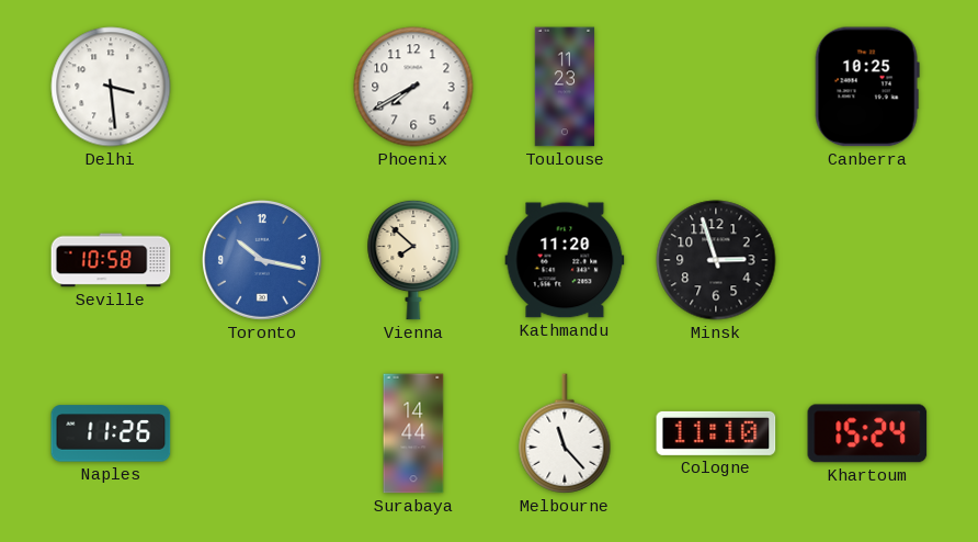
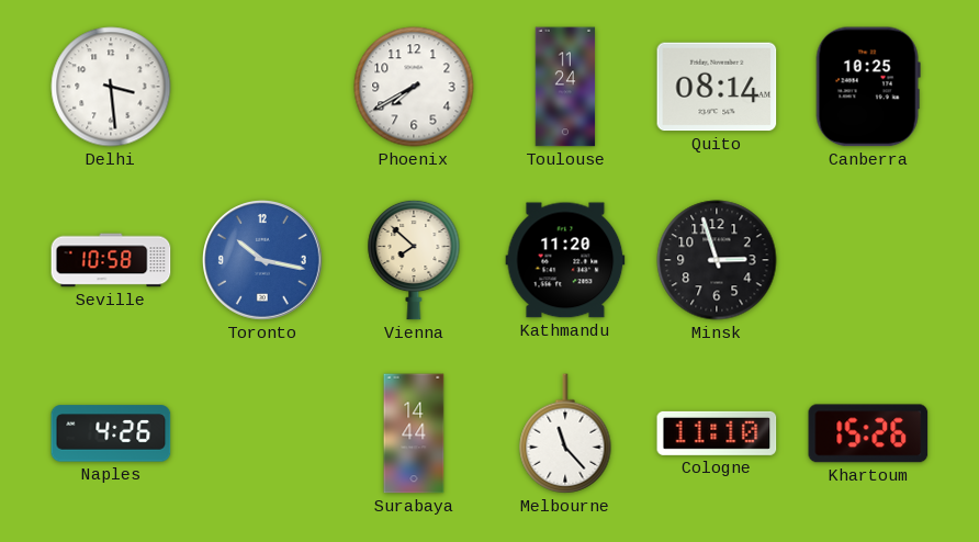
Toulouse: 11:23 -> 11:24 (565, 87)
Quito: none -> 08:14 (717, 87)
Naples: 11:26 -> 4:26 (111, 433)
Khartoum: 15:24 -> 15:26 (868, 433)
